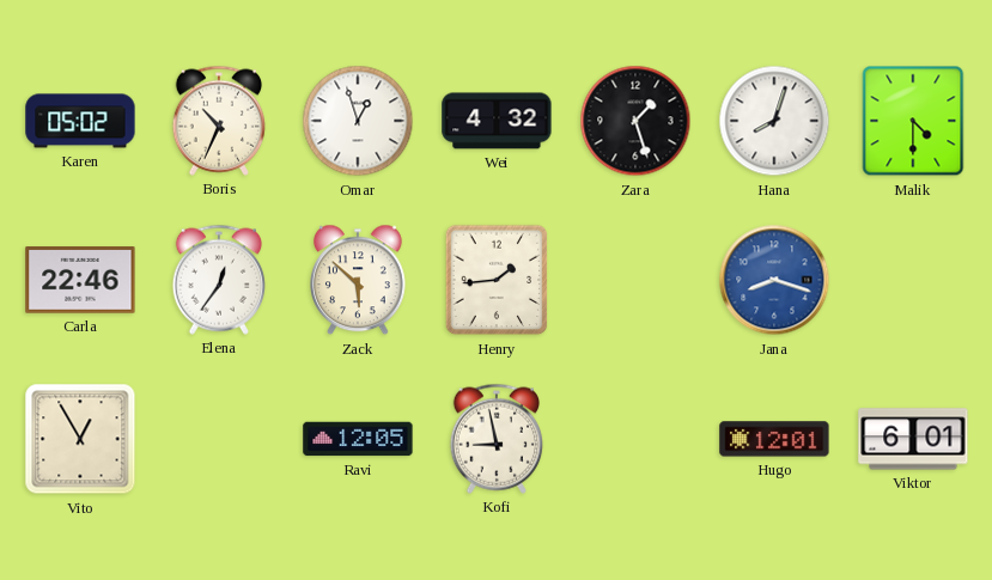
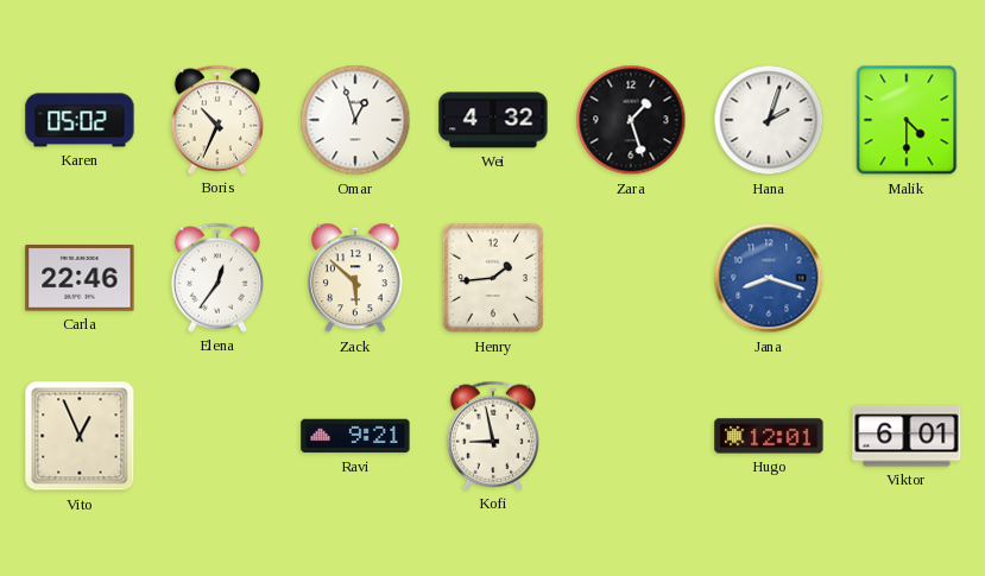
Hana: 8:03 -> 2:03 (769, 120)
Vito: 12:55 -> 12:56 (80, 436)
Ravi: 12:05 -> 9:21 (355, 436)
